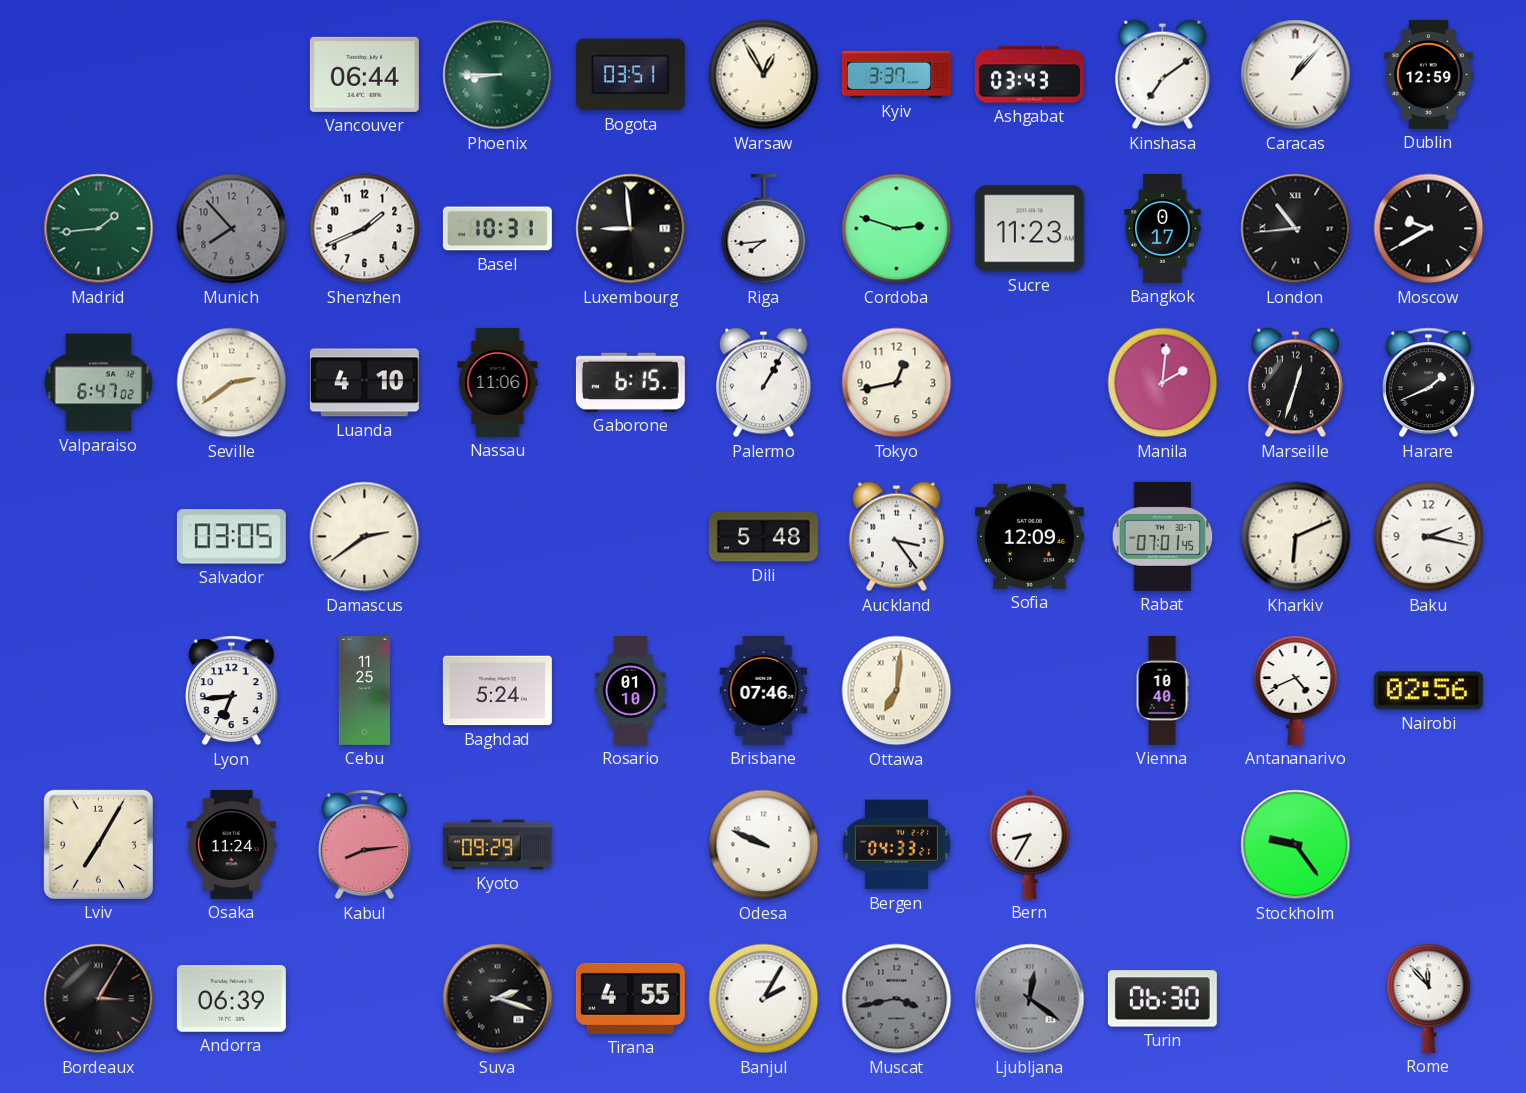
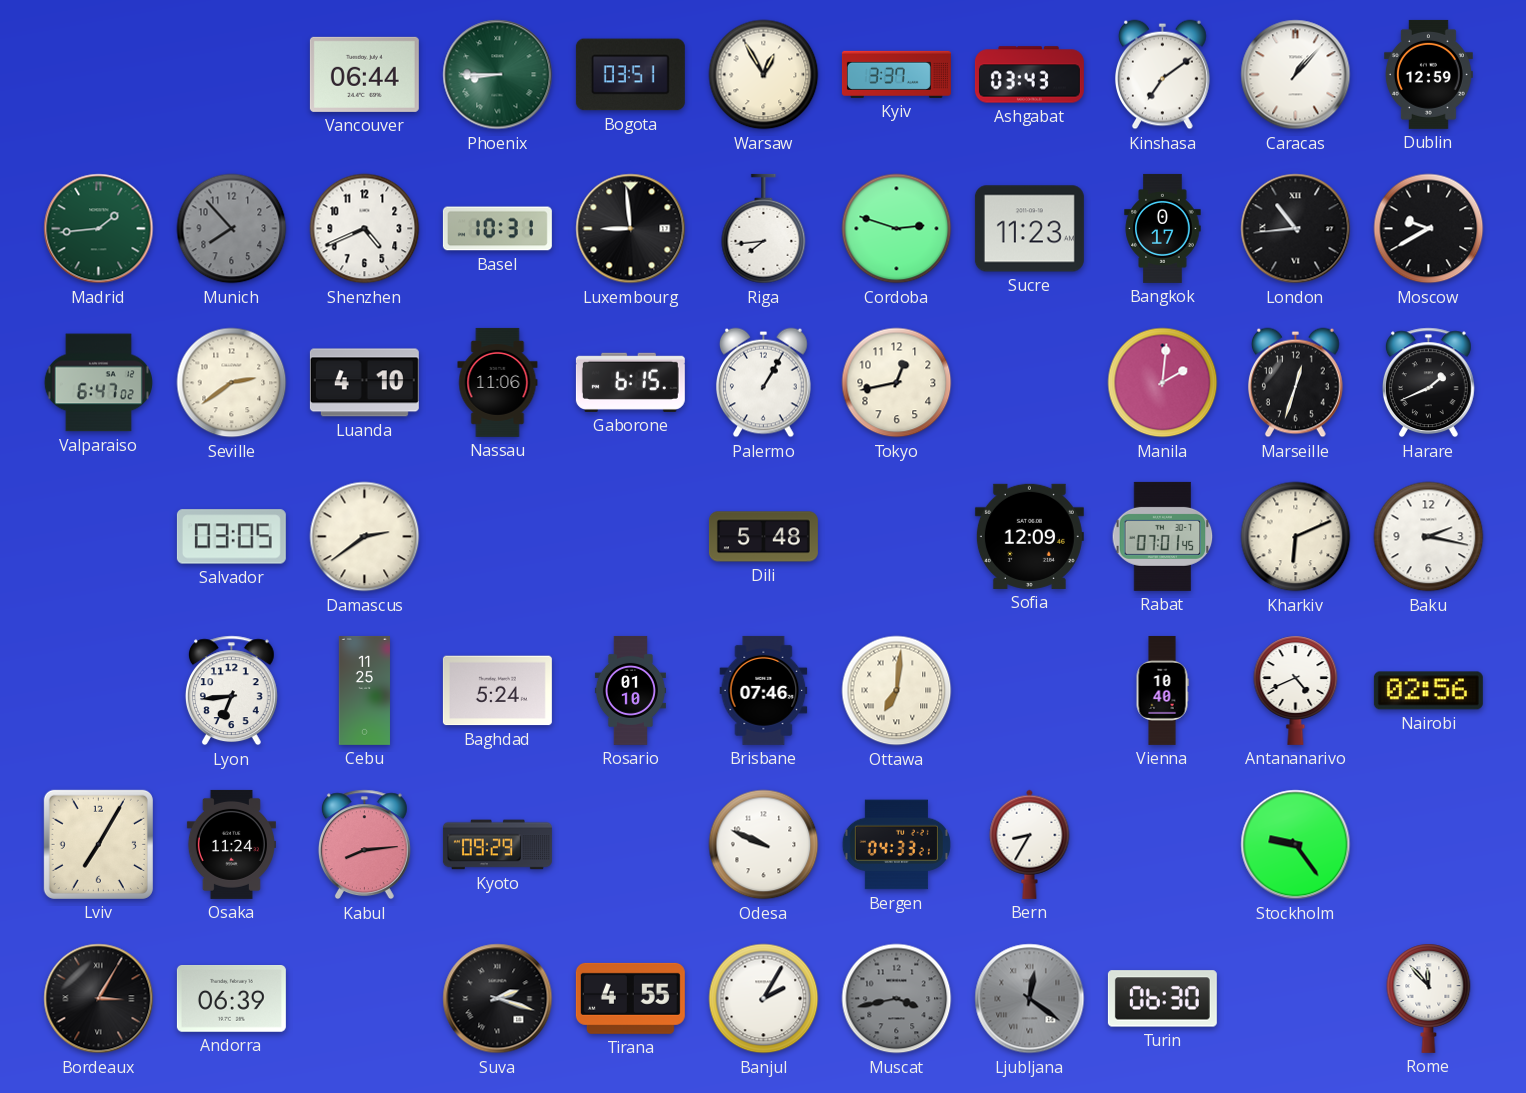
Shenzhen: 1:41 -> 4:41 (365, 229)
Auckland: 3:24 -> none (897, 537)
